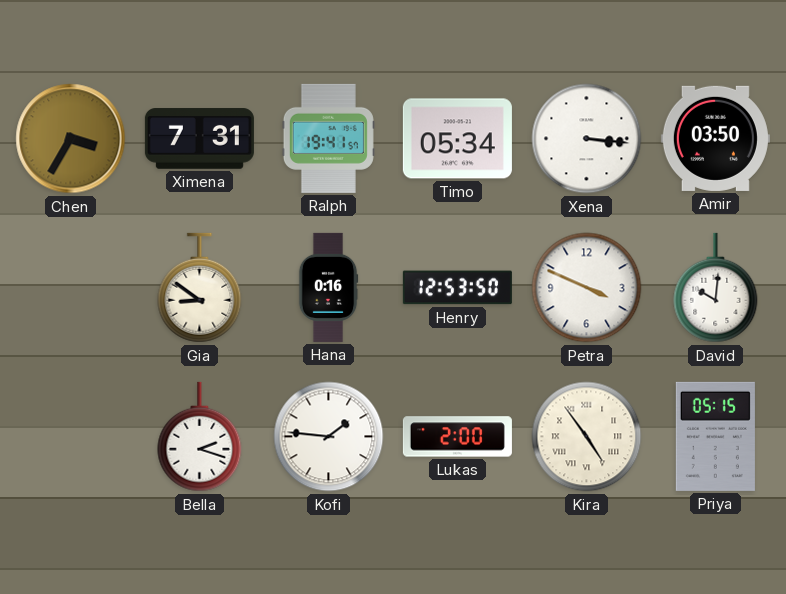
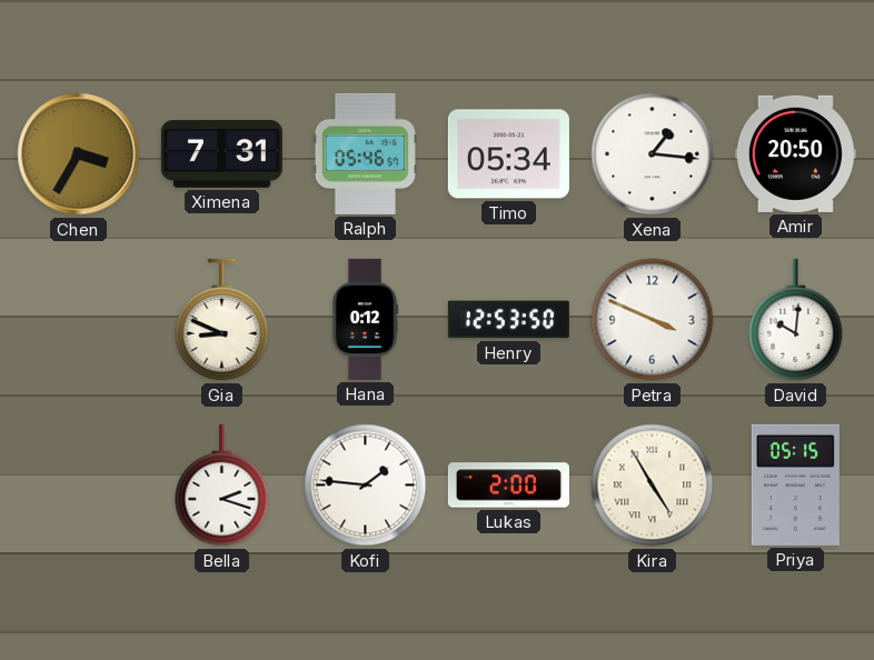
Ralph: 19:41 -> 05:46 (365, 153)
Xena: 3:16 -> 1:16 (653, 154)
Amir: 03:50 -> 20:50 (795, 153)
Gia: 8:51 -> 8:49 (222, 320)
Hana: 0:16 -> 0:12 (365, 319)
Kira: 4:54 -> 4:55 (653, 486)
